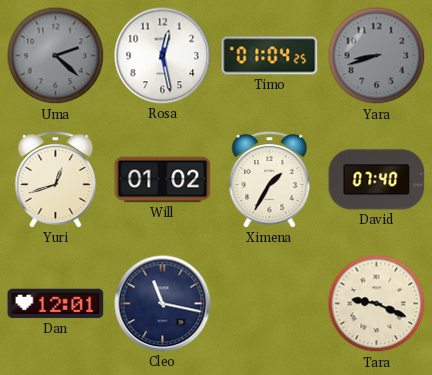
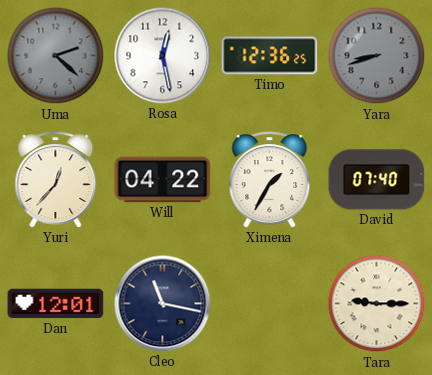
Timo: 01:04 -> 12:36 (270, 56)
Yuri: 12:42 -> 12:37 (56, 180)
Will: 01:02 -> 04:22 (163, 180)
Tara: 9:19 -> 9:15 (377, 304)
